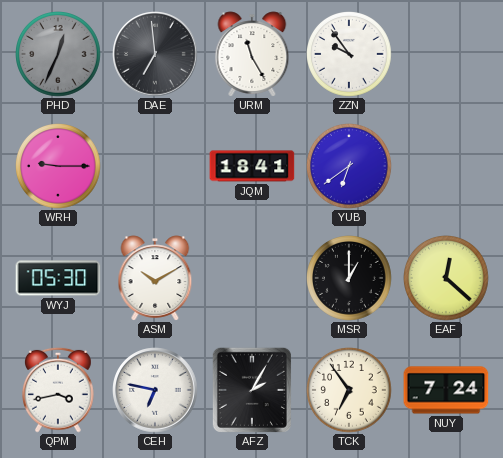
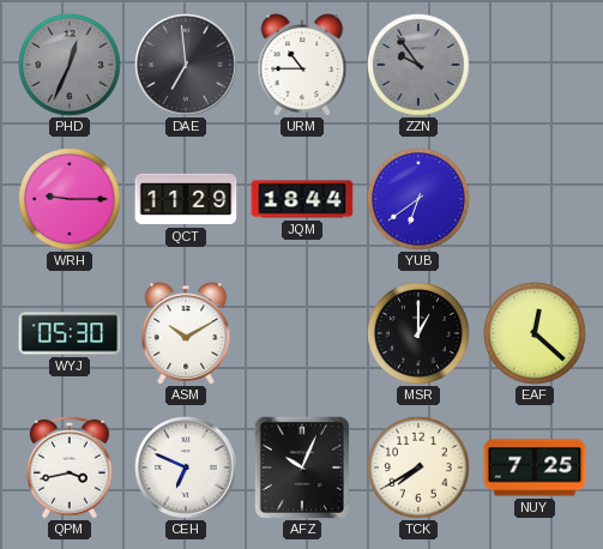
URM: 11:25 -> 10:45 (302, 65)
ZZN dial: white -> grey (420, 66)
QCT: none -> 11:29 (186, 199)
JQM: 18:41 -> 18:44 (302, 199)
CEH: 6:47 -> 6:49 (186, 467)
AFZ: 2:05 -> 10:04 (302, 467)
TCK: 6:54 -> 7:40 (420, 469)
NUY: 7:24 -> 7:25 (535, 467)
